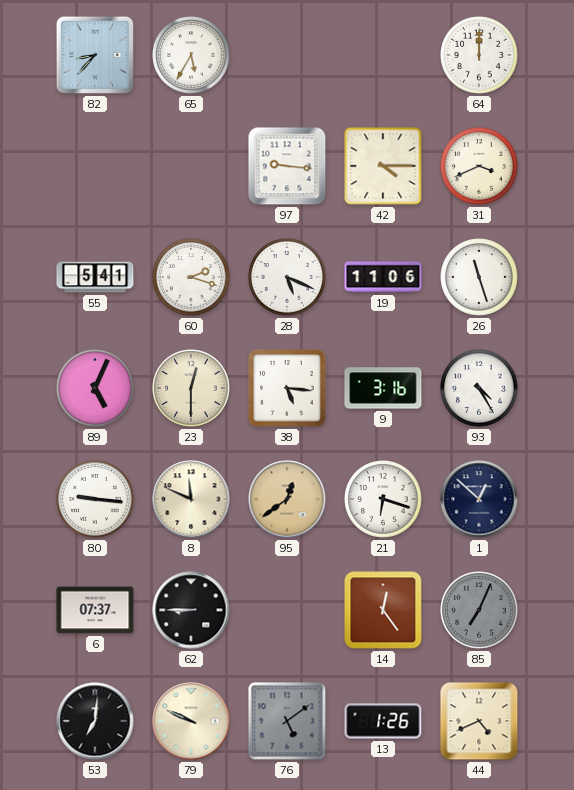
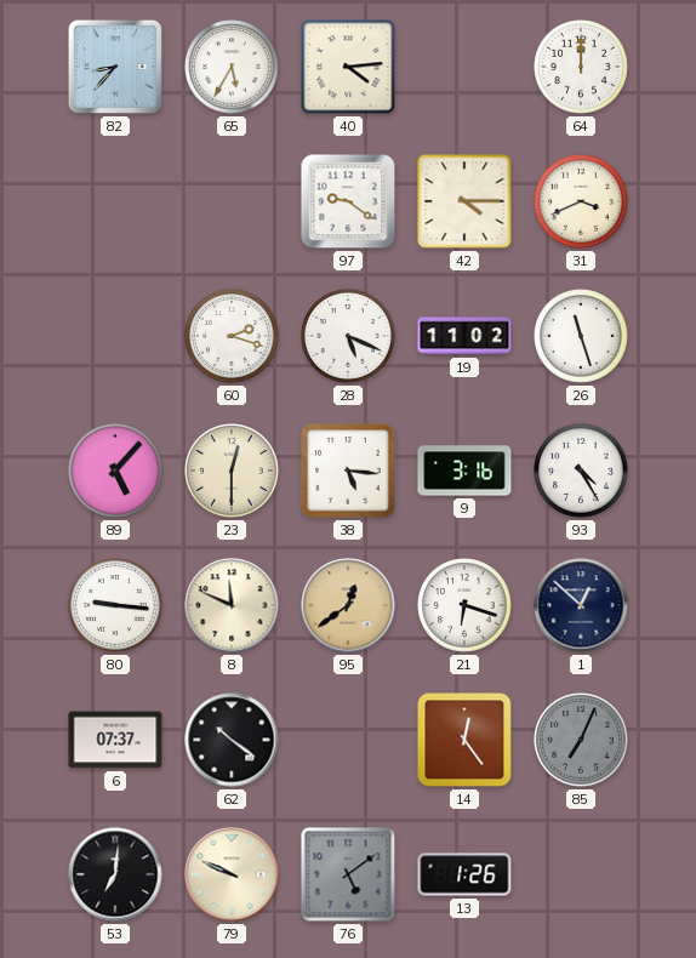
40: none -> 4:14 (348, 67)
97: 9:16 -> 9:21 (348, 201)
55: 5:41 -> none (95, 277)
19: 11:06 -> 11:02 (464, 336)
89: 5:04 -> 5:07 (115, 471)
62: 8:45 -> 10:21 (232, 740)
44: 4:41 -> none (479, 721)
